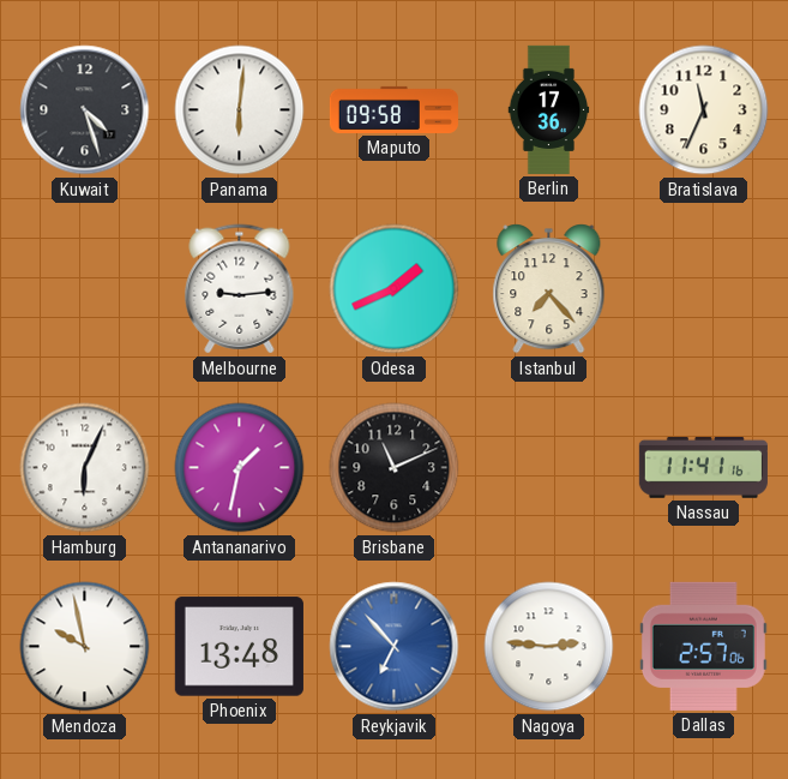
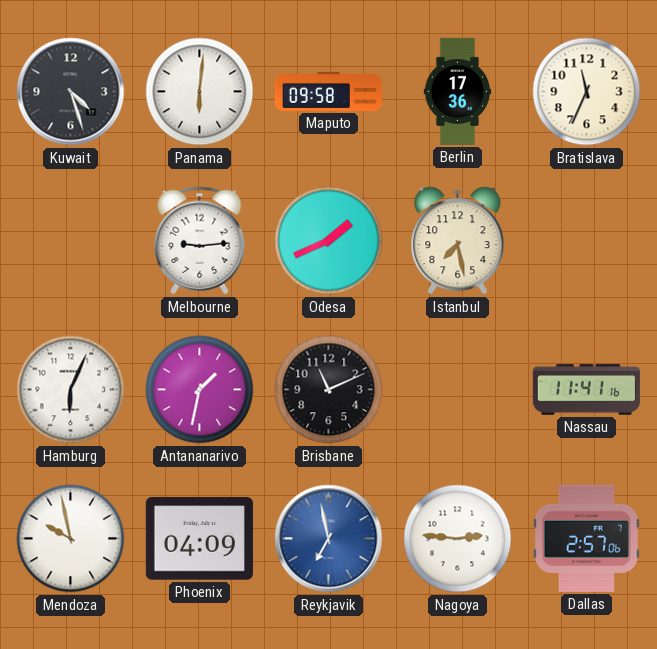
Istanbul: 7:23 -> 7:28 (458, 241)
Phoenix: 13:48 -> 04:09 (199, 539)
Reykjavik: 6:53 -> 6:58 (329, 539)
